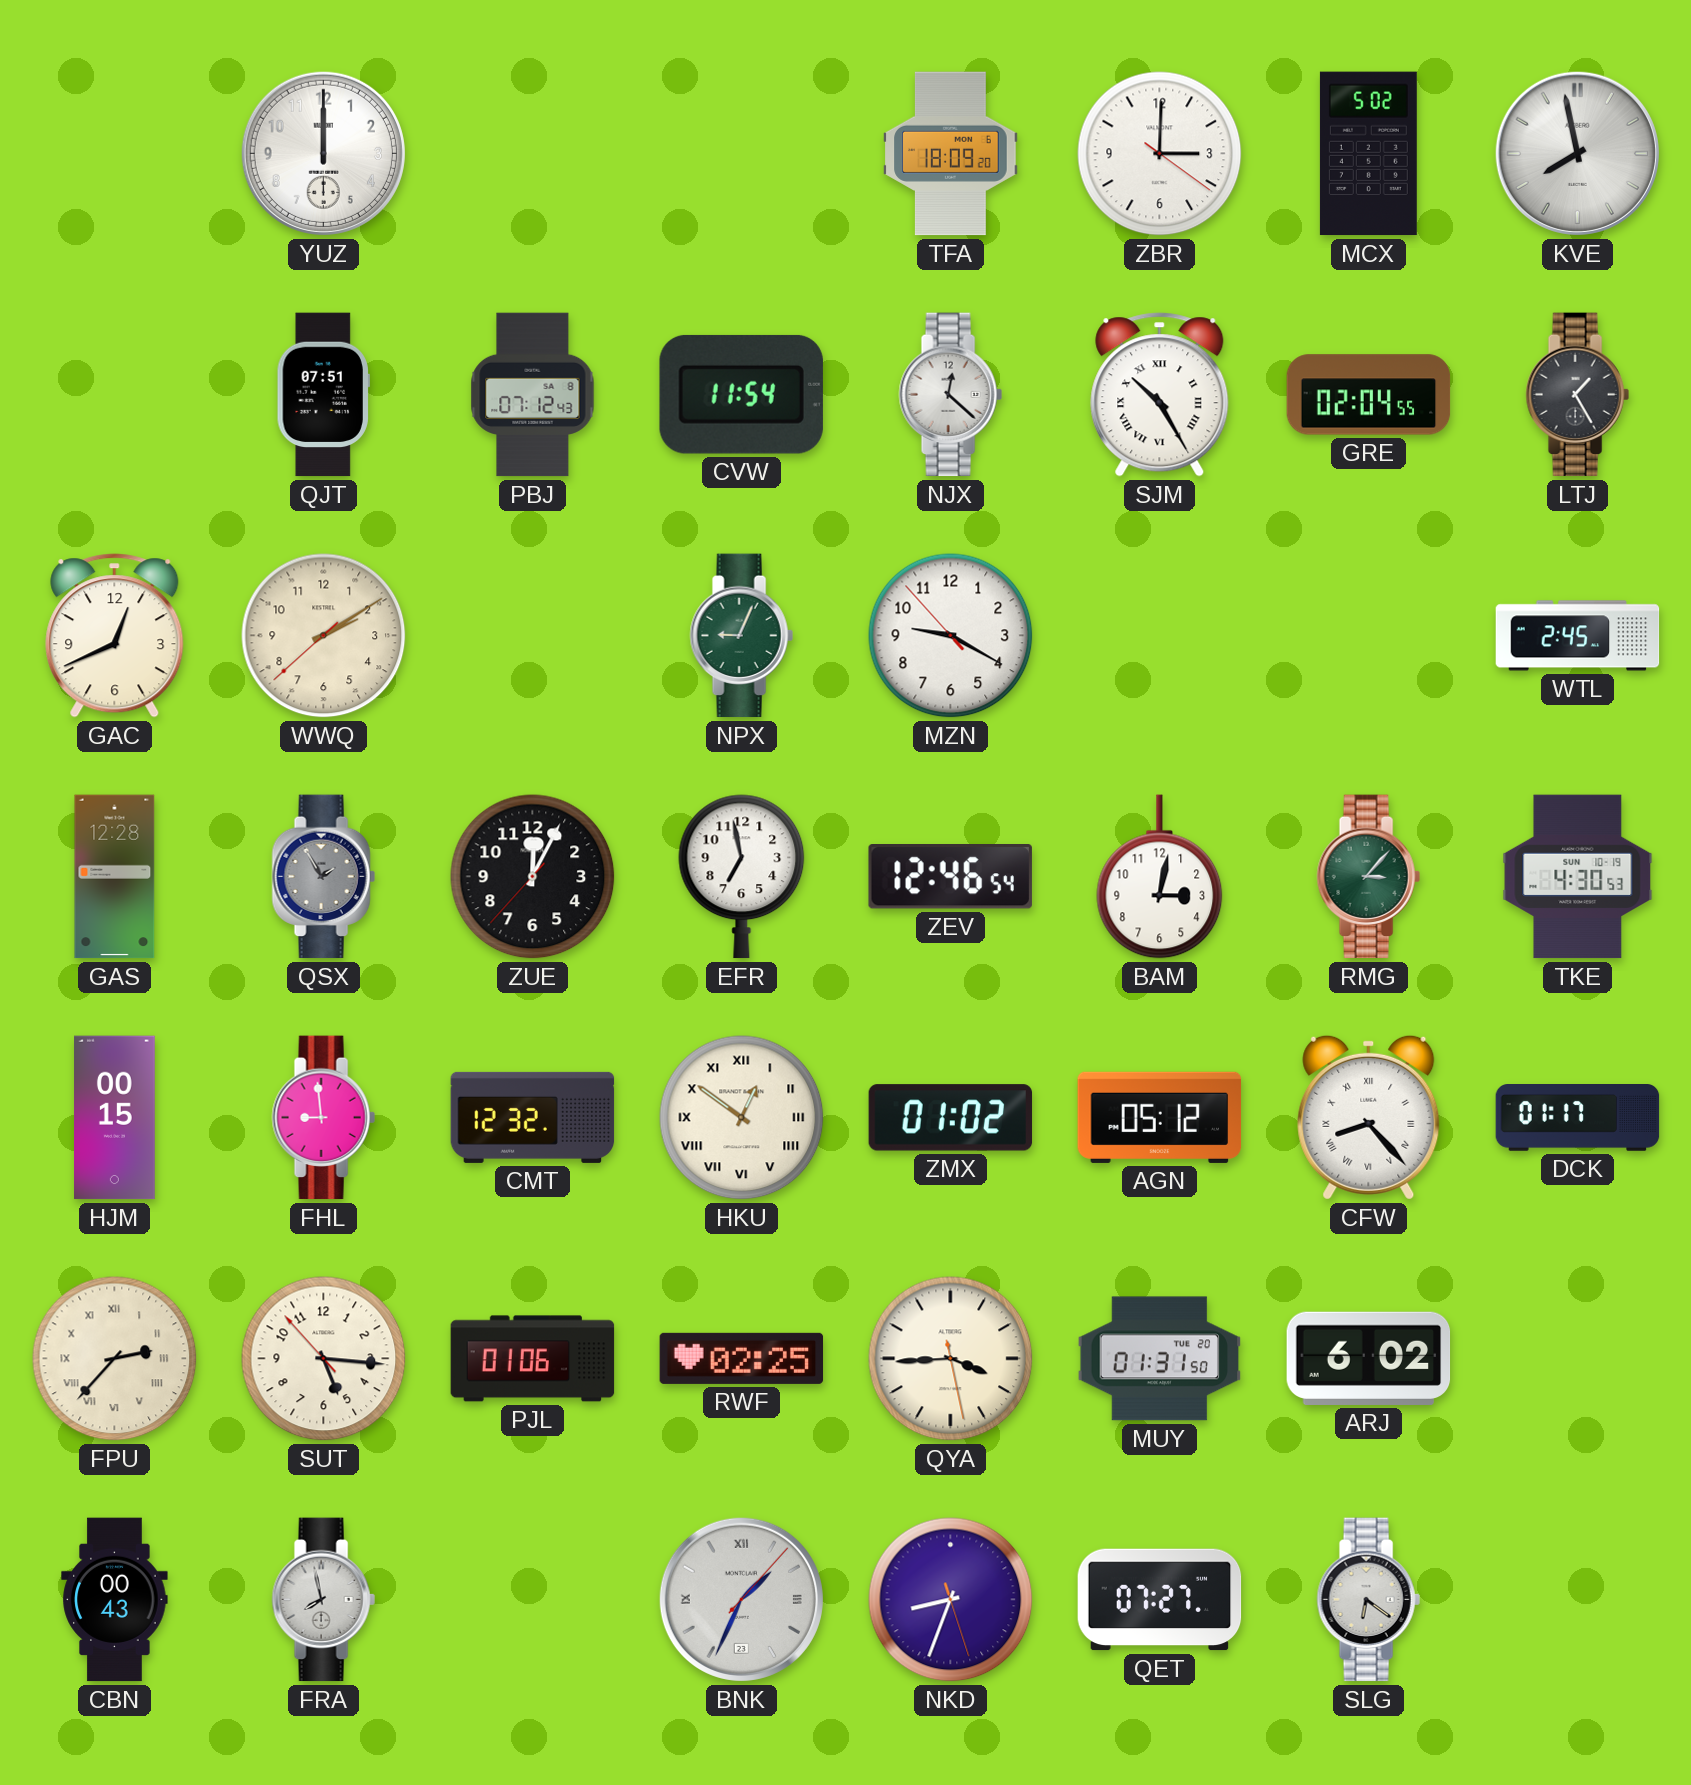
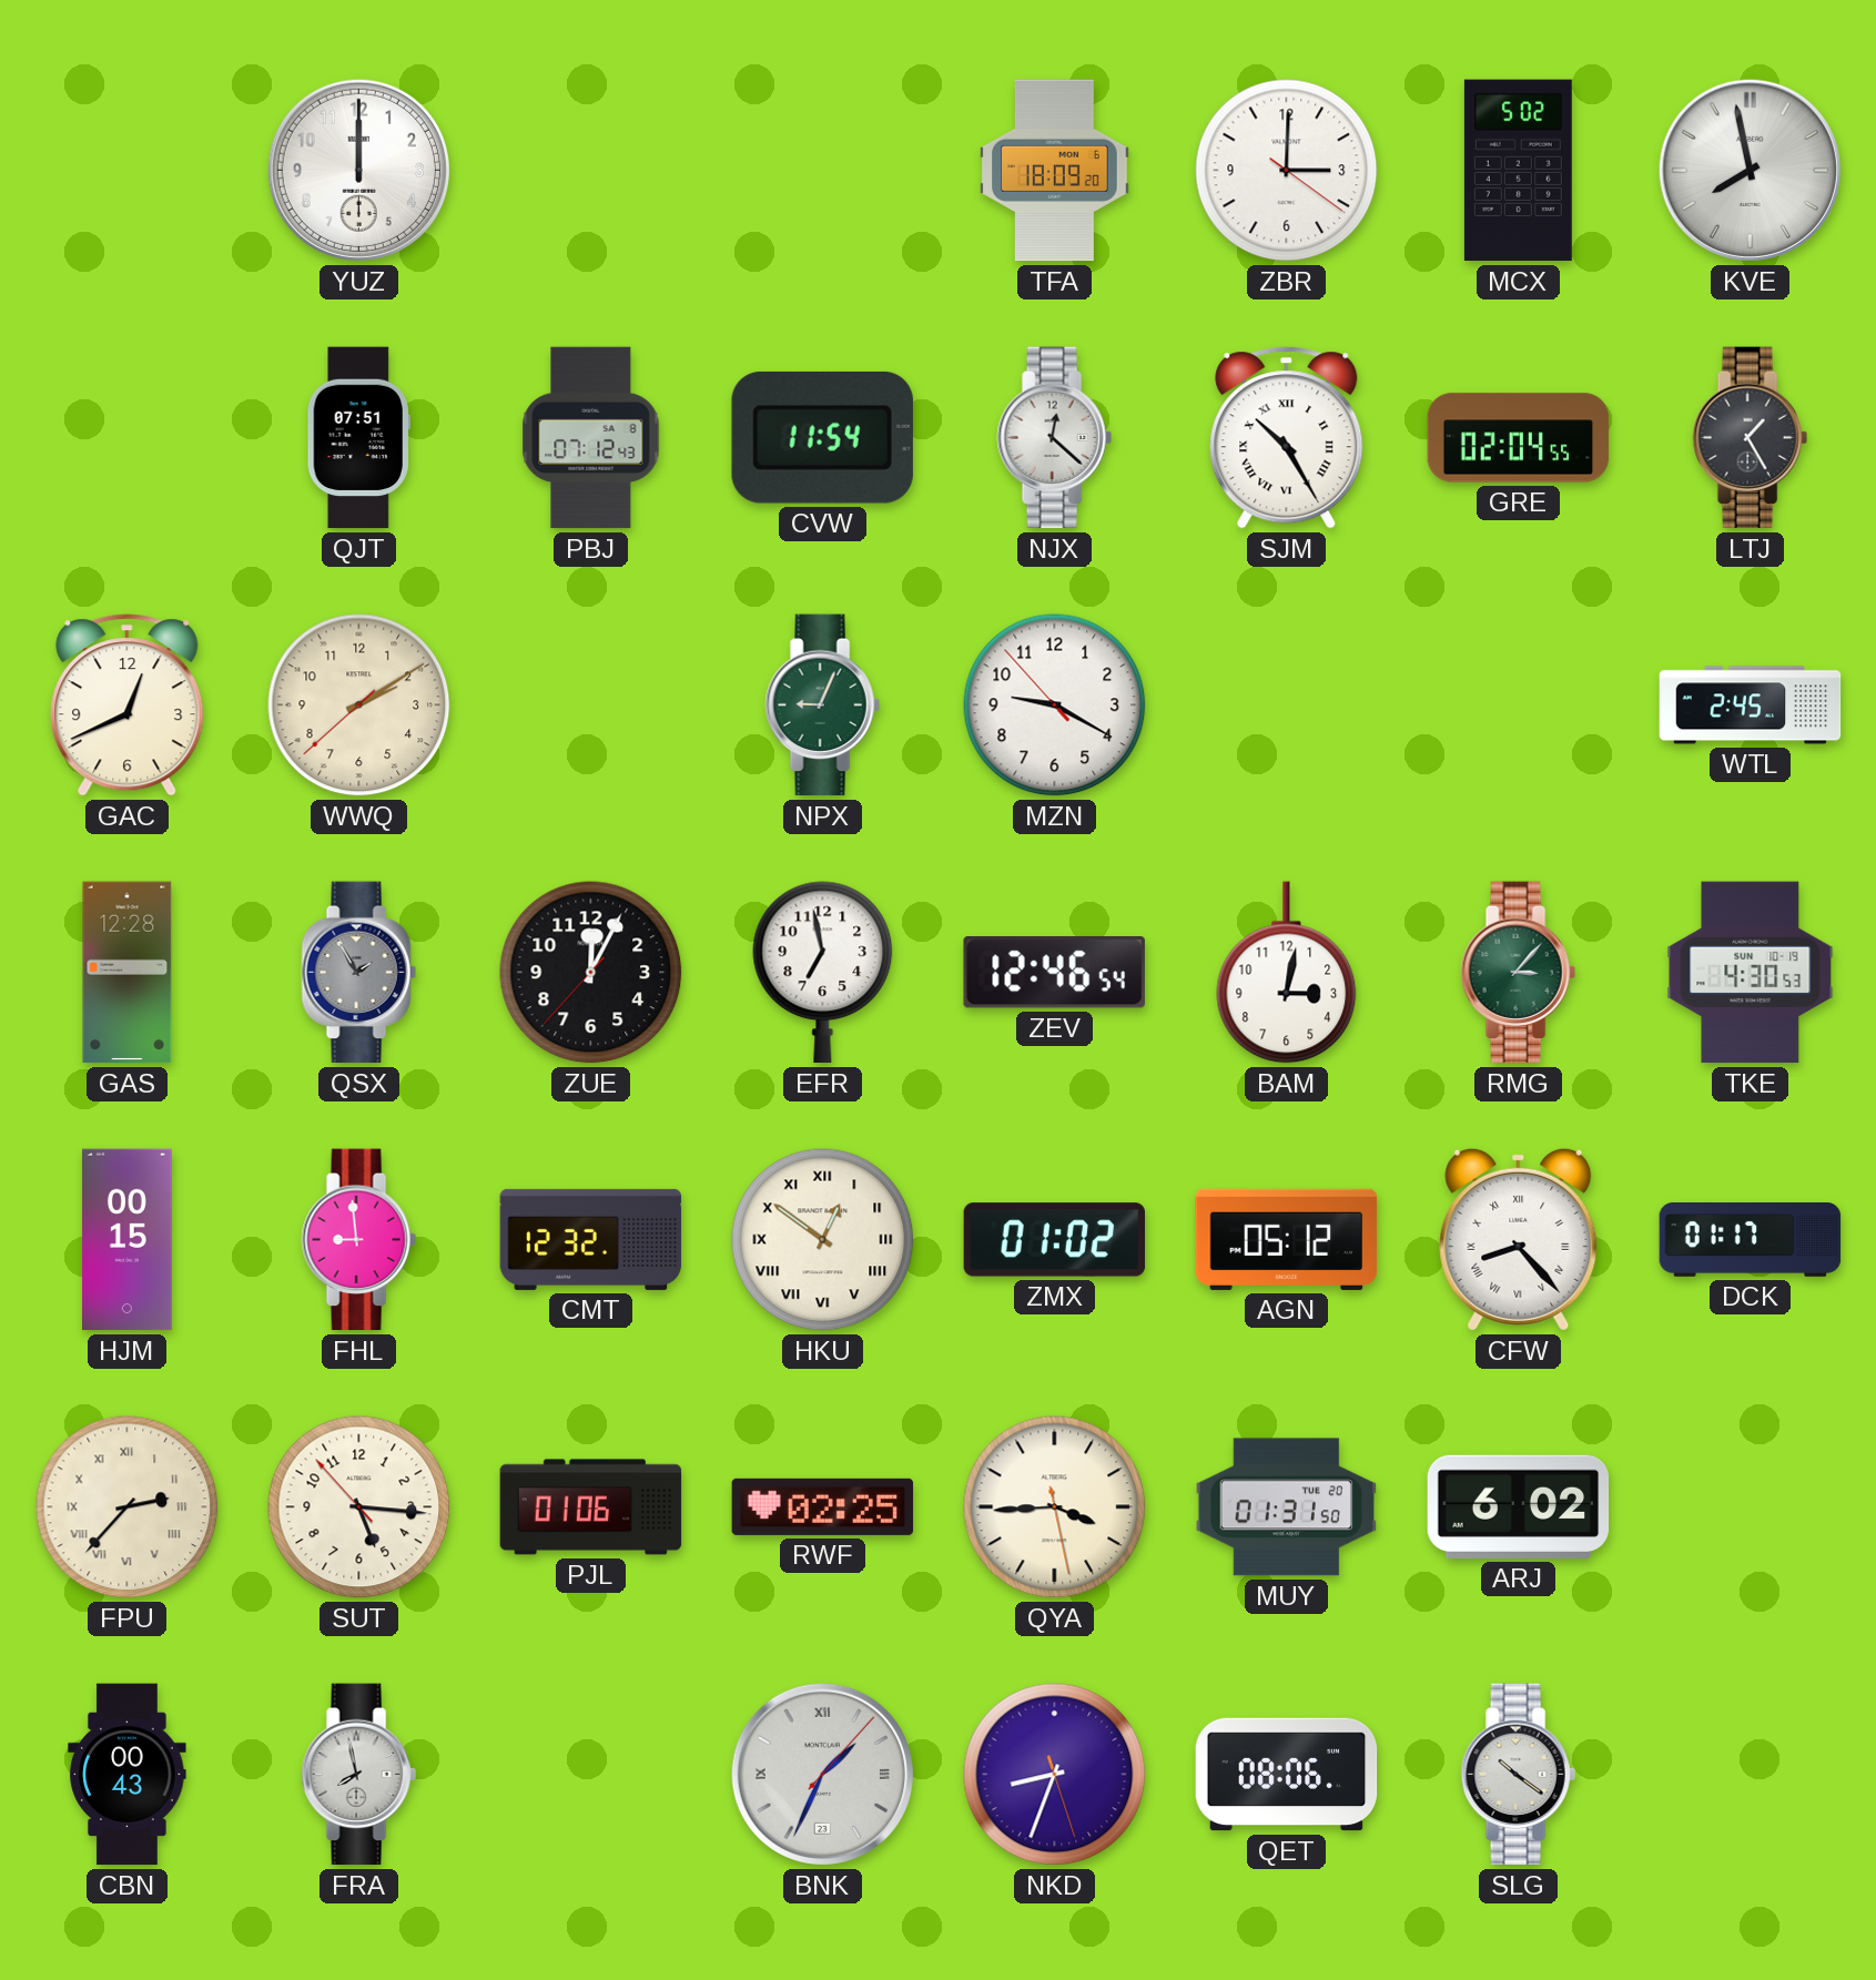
QET: 07:27 -> 08:06 (1287, 1775)
SLG: 6:21 -> 10:21 (1518, 1775)
